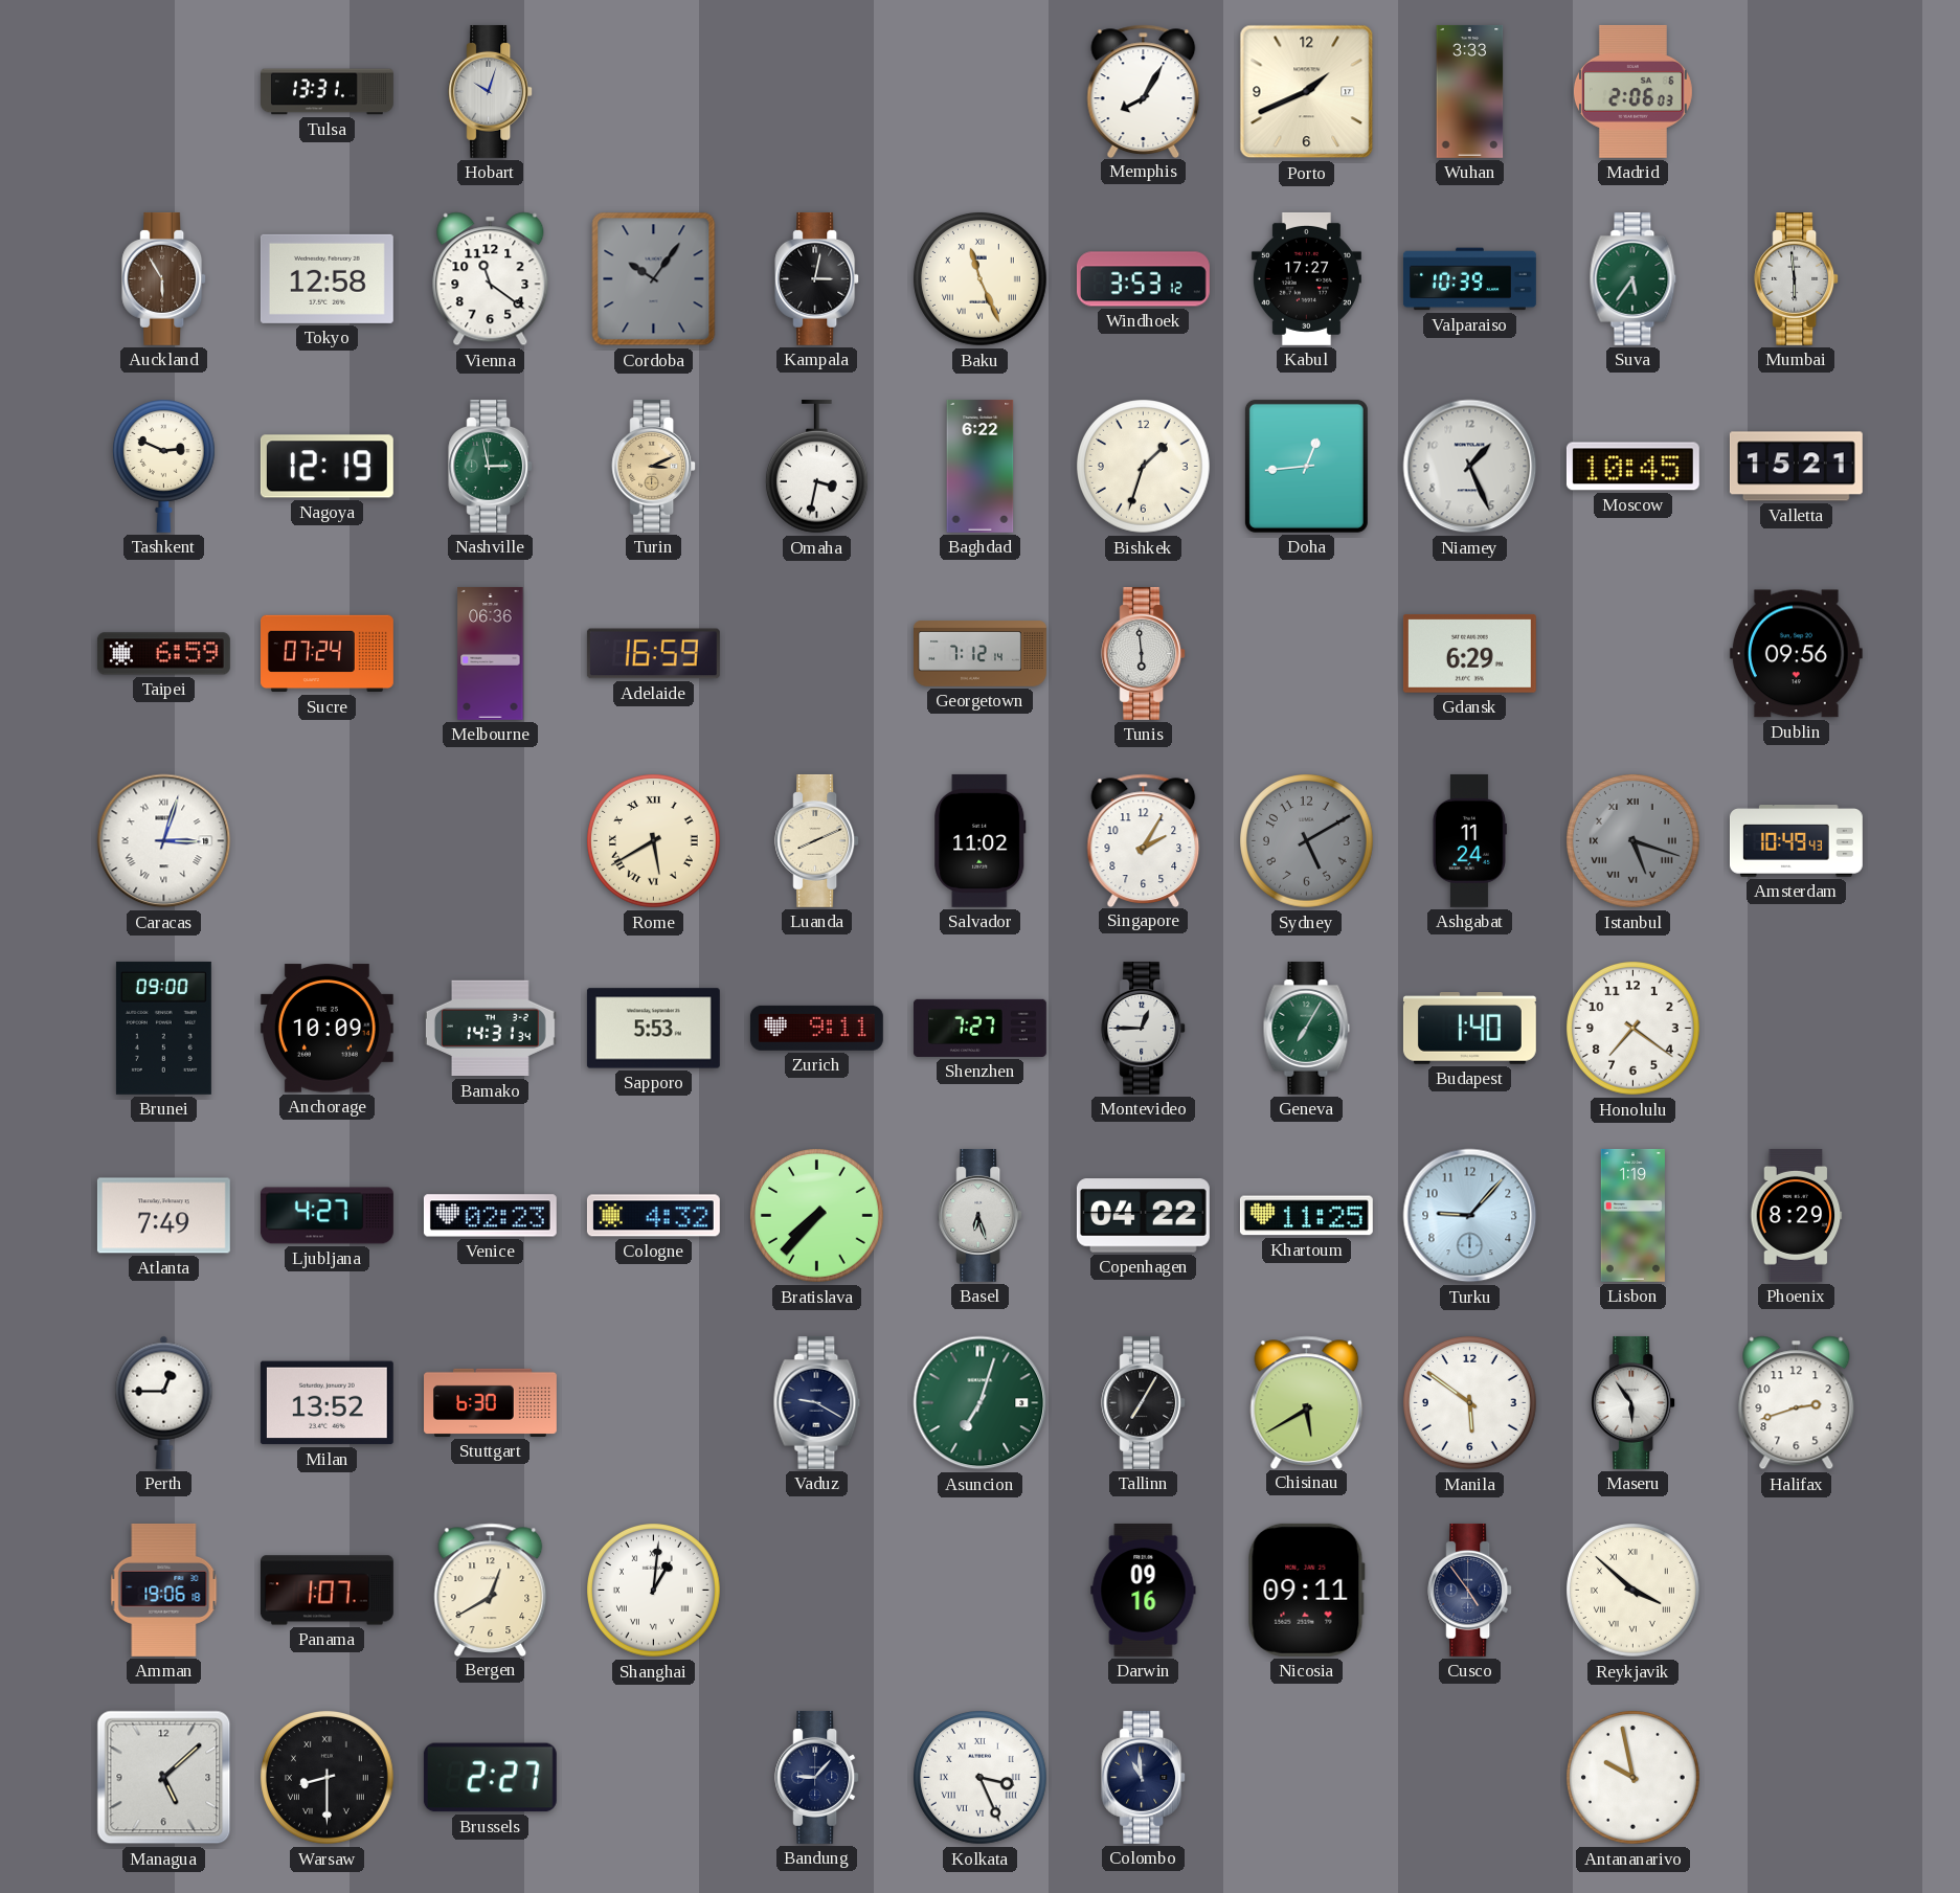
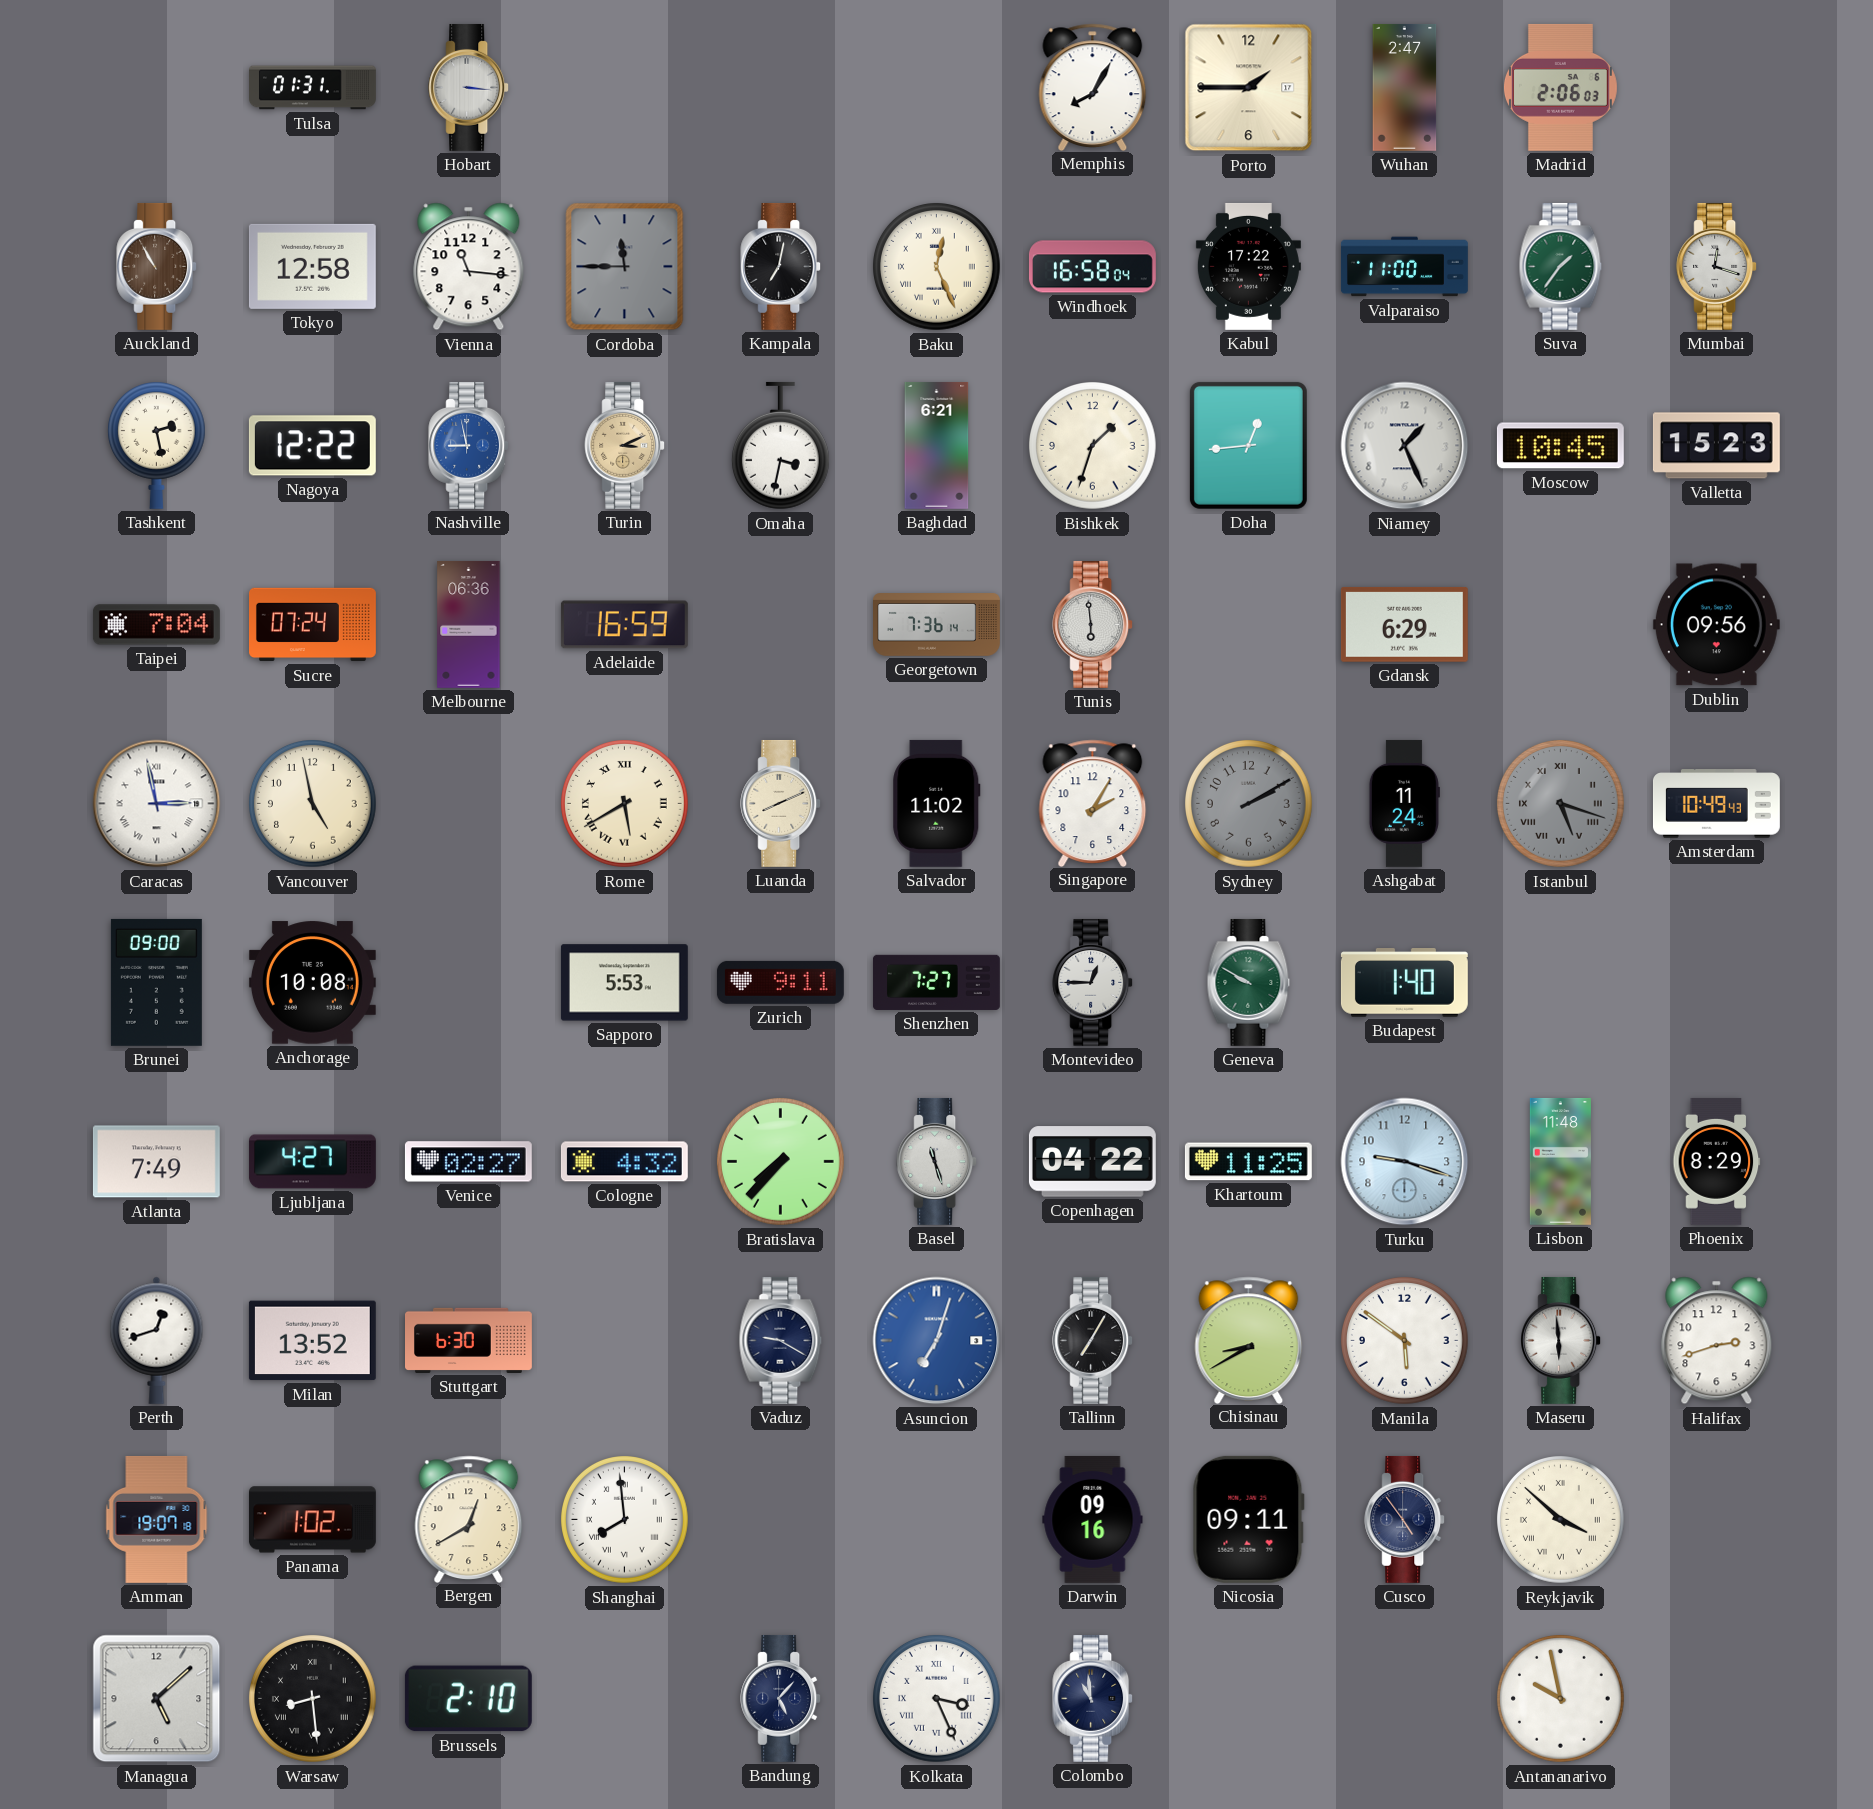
Tulsa: 13:31 -> 01:31 (313, 88)
Hobart: 10:03 -> 3:16 (469, 87)
Porto: 1:41 -> 1:45 (1249, 88)
Wuhan: 3:33 -> 2:47 (1405, 87)
Auckland: 5:55 -> 10:55 (157, 266)
Vienna: 11:21 -> 11:16 (469, 267)
Cordoba: 10:06 -> 11:45 (625, 267)
Kampala: 3:02 -> 7:02 (781, 266)
Baku: 11:26 -> 12:26 (937, 267)
Windhoek: 3:53 -> 16:58 (1092, 267)
Kabul: 17:27 -> 17:22 (1248, 266)
Valparaiso: 10:39 -> 11:00 (1404, 267)
Suva: 5:36 -> 1:36 (1561, 266)
Mumbai: 5:59 -> 12:18 (1717, 266)
Tashkent: 2:49 -> 2:28 (156, 445)
Nagoya: 12:19 -> 12:22 (312, 446)
Nashville: 2:58 -> 8:58 (469, 445)
Nashville dial: green -> blue (469, 445)
Baghdad: 6:22 -> 6:21 (937, 445)
Valletta: 15:21 -> 15:23 (1716, 446)
Taipei: 6:59 -> 7:04 (156, 625)
Georgetown: 7:12 -> 7:36 (937, 625)
Caracas: 3:03 -> 2:58 (157, 804)
Vancouver: none -> 4:58 (313, 804)
Sydney: 5:10 -> 2:10 (1249, 804)
Anchorage: 10:09 -> 10:08 (312, 983)
Bamako: 14:31 -> none (490, 1029)
Geneva: 7:05 -> 9:50 (1249, 982)
Honolulu: 7:21 -> none (1634, 1029)
Venice: 02:23 -> 02:27 (468, 1162)
Basel: 6:27 -> 11:27 (937, 1161)
Turku: 9:07 -> 9:18 (1405, 1162)
Lisbon: 1:19 -> 11:48 (1560, 1161)
Perth: 12:45 -> 12:42 (157, 1340)
Asuncion dial: green -> blue (937, 1341)
Chisinau: 5:40 -> 8:40 (1249, 1340)
Maseru: 5:54 -> 5:59 (1561, 1340)
Amman: 19:06 -> 19:07 (157, 1519)
Panama: 1:07 -> 1:02 (312, 1520)
Shanghai: 1:01 -> 7:59 (625, 1520)
Warsaw: 8:30 -> 8:29 (313, 1699)
Brussels: 2:27 -> 2:10 (468, 1699)
Bandung: 9:07 -> 5:07 (781, 1698)
